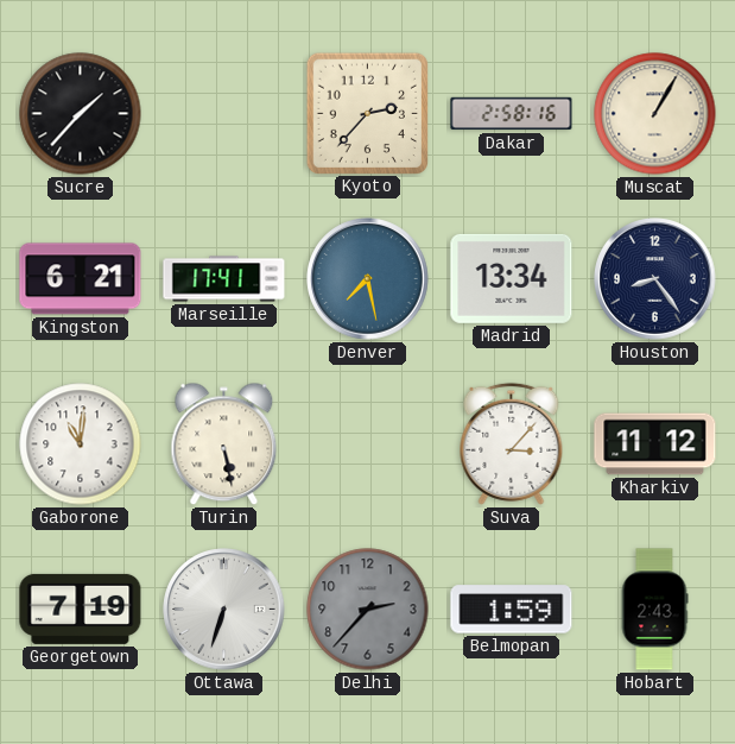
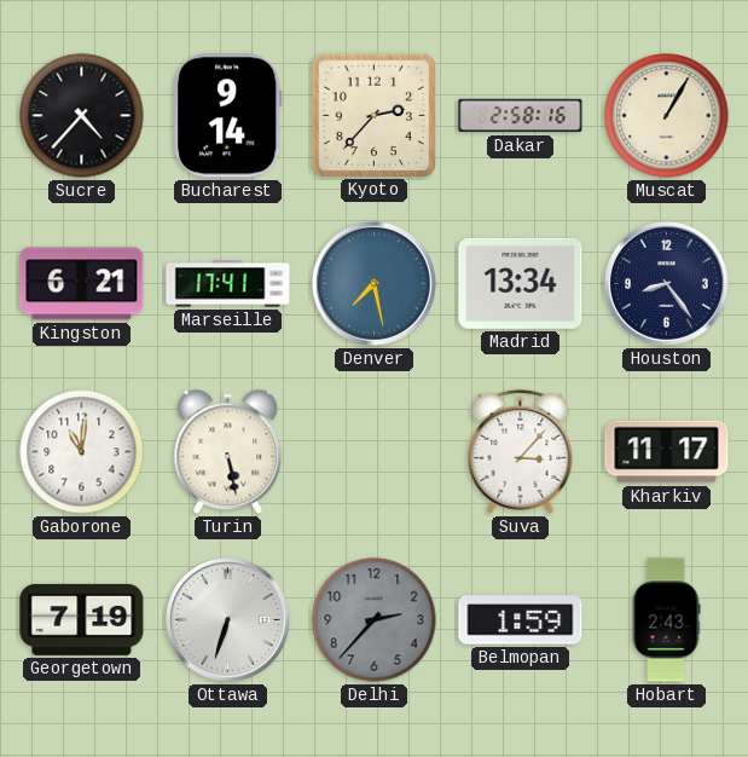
Sucre: 1:37 -> 4:37 (82, 116)
Bucharest: none -> 9:14 (228, 116)
Kharkiv: 11:12 -> 11:17 (667, 452)
